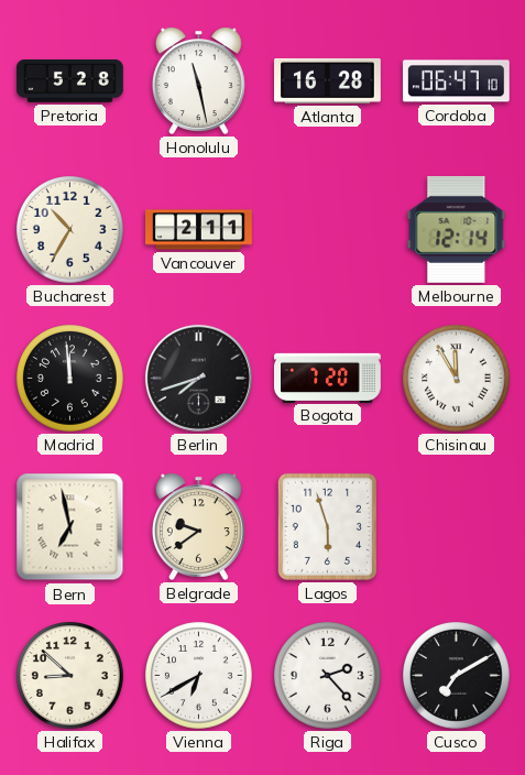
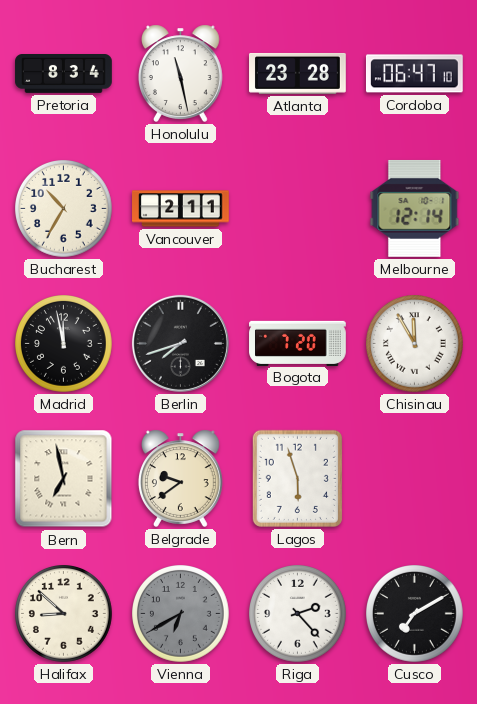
Pretoria: 5:28 -> 8:34 (64, 74)
Atlanta: 16:28 -> 23:28 (298, 73)
Madrid: 11:59 -> 11:58 (64, 344)
Vienna dial: white -> grey (181, 614)
